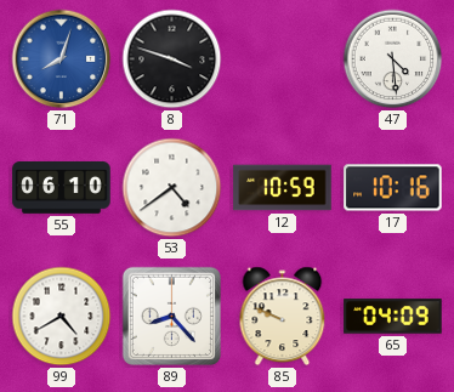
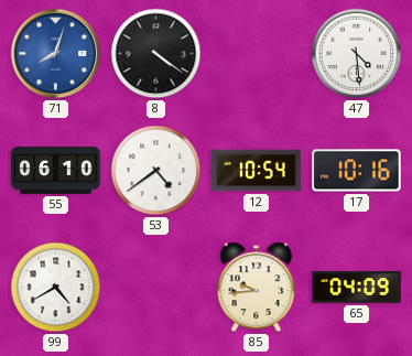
8: 3:48 -> 4:21 (156, 54)
12: 10:59 -> 10:54 (257, 171)
89: 8:23 -> none (171, 316)
85: 9:49 -> 9:44 (257, 288)
